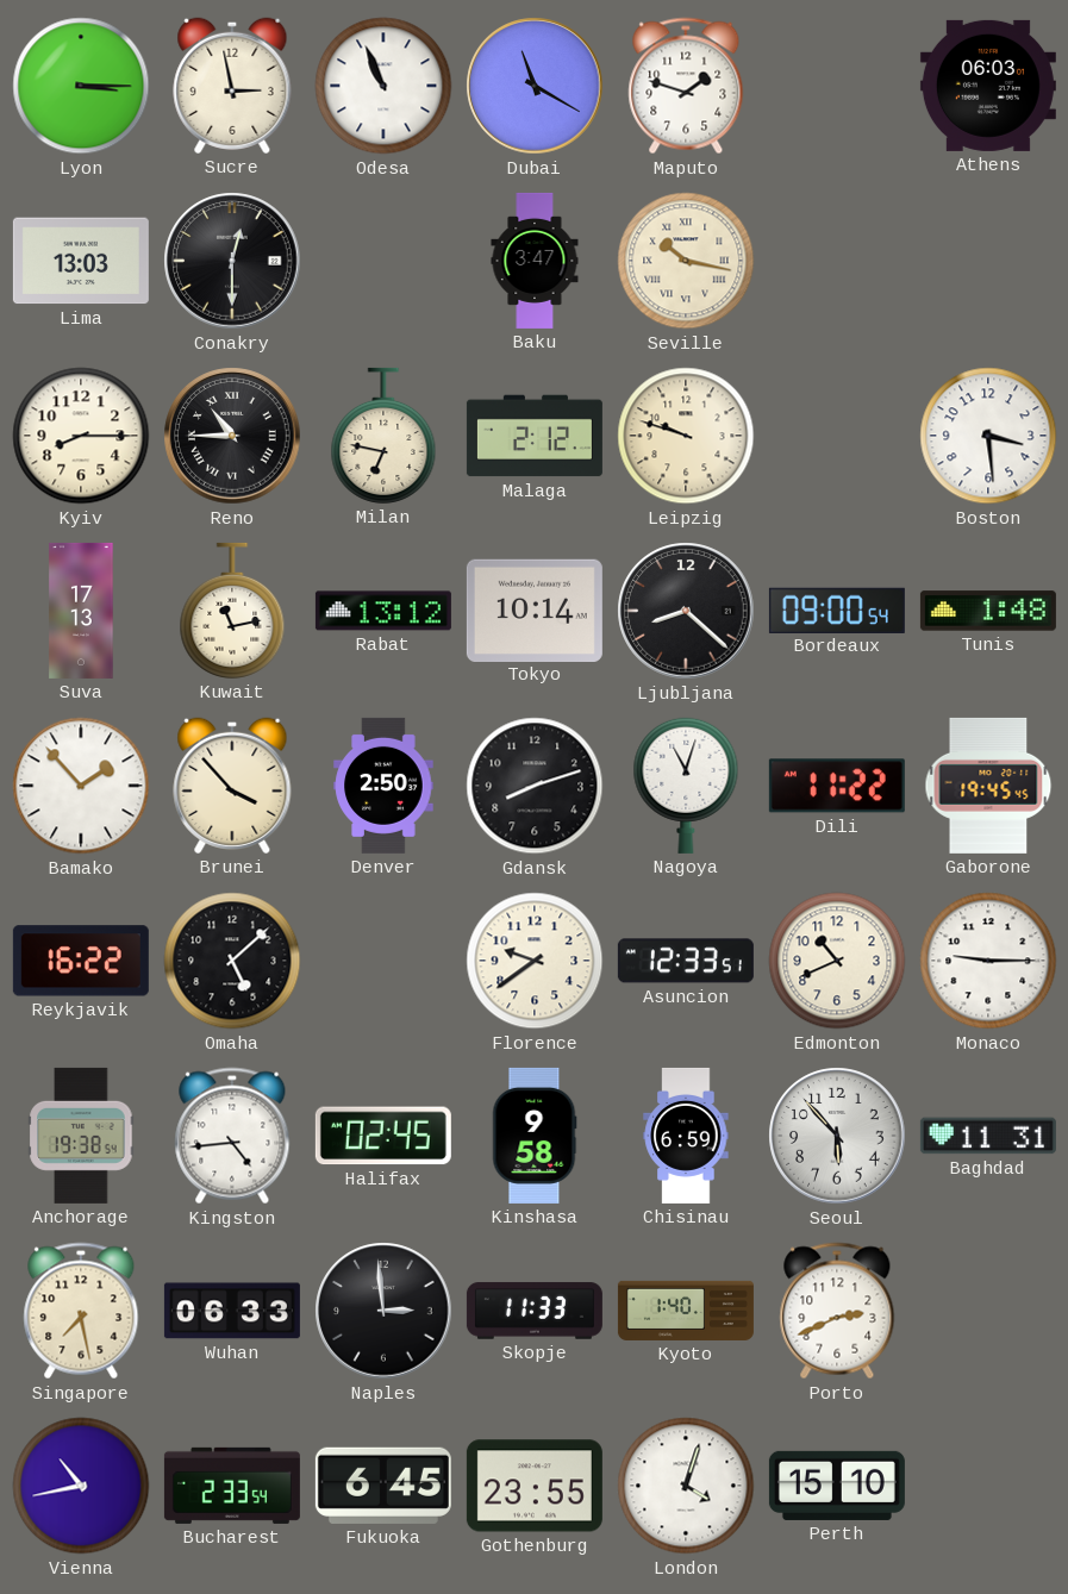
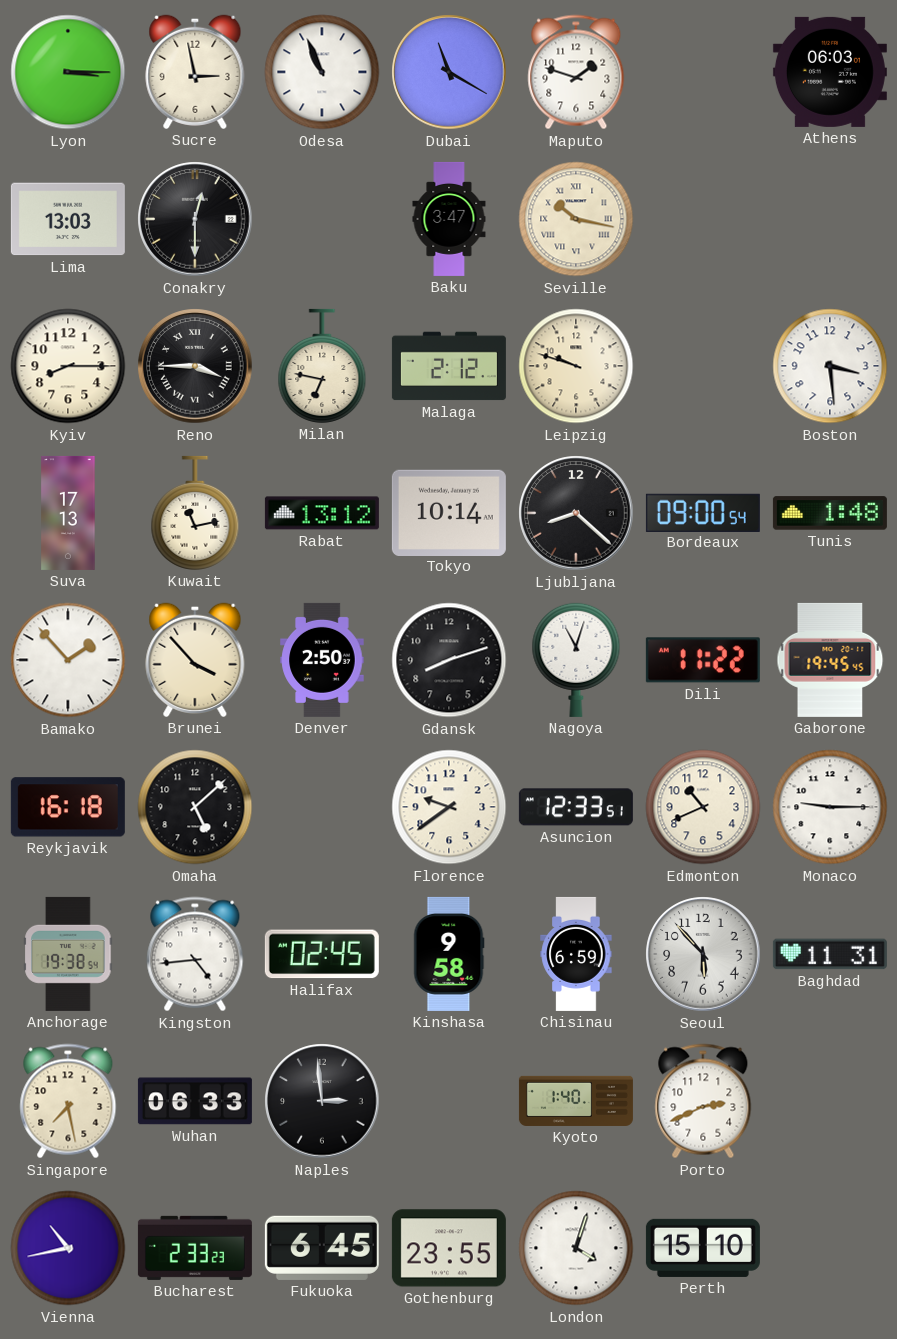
Reno: 10:45 -> 3:45 (195, 366)
Reykjavik: 16:22 -> 16:18 (68, 807)
Skopje: 11:33 -> none (535, 1311)
Bucharest: 2:33:54 -> 2:33:23 (195, 1248)
